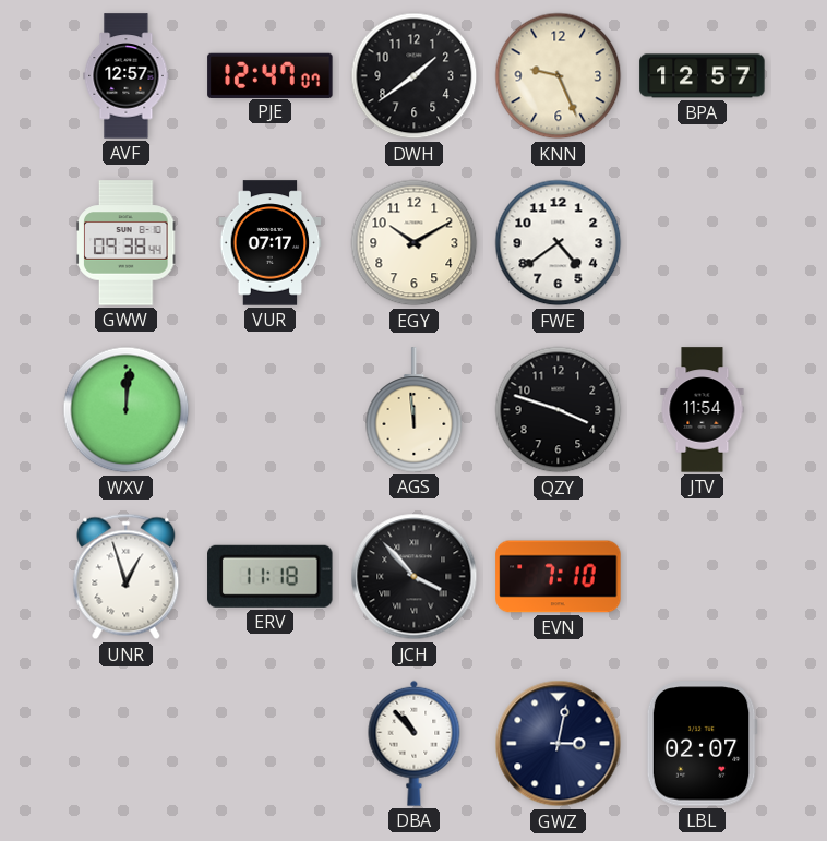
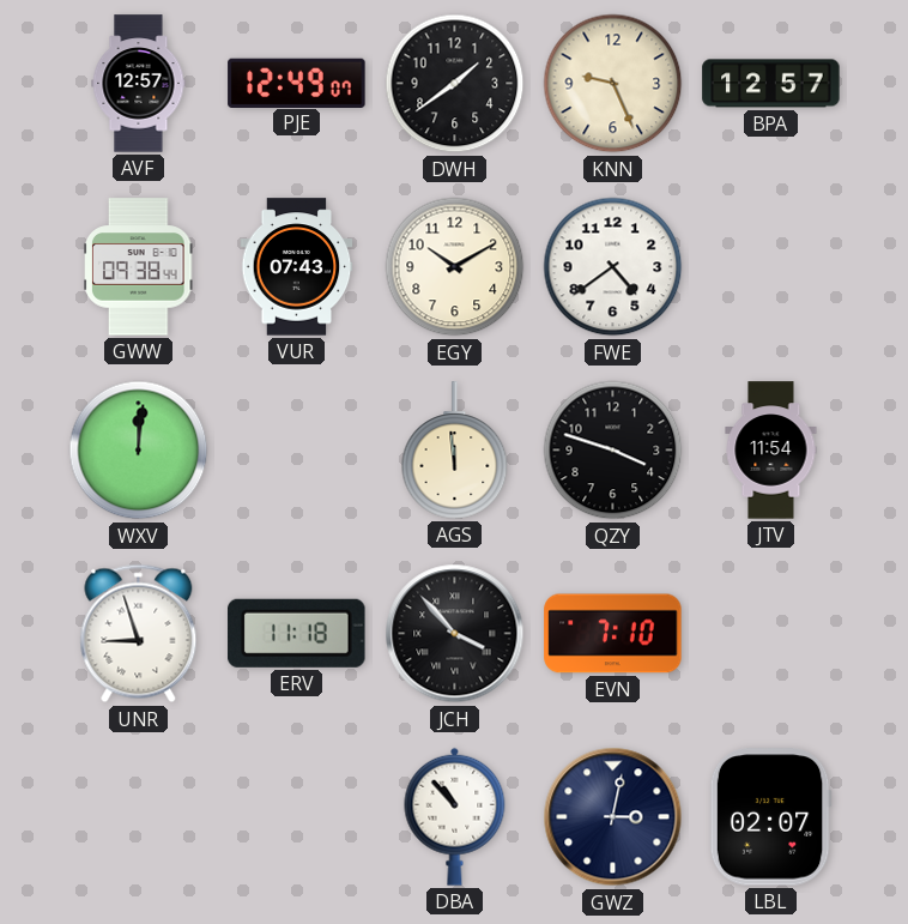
PJE: 12:47 -> 12:49 (297, 83)
VUR: 07:17 -> 07:43 (297, 267)
UNR: 12:57 -> 8:57 (139, 634)
